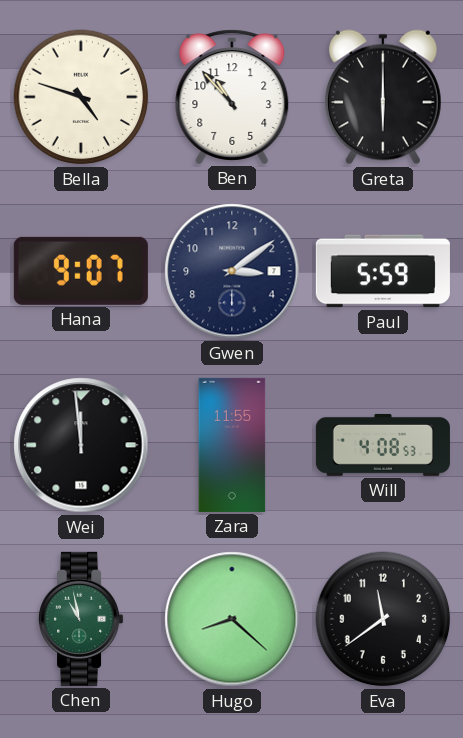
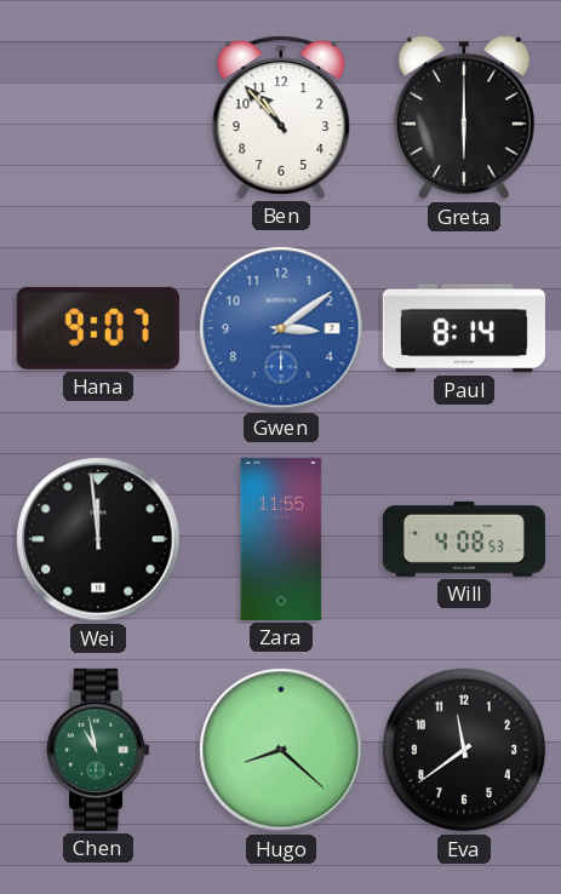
Bella: 4:48 -> none (81, 97)
Gwen dial: navy -> blue (281, 328)
Paul: 5:59 -> 8:14 (464, 328)
